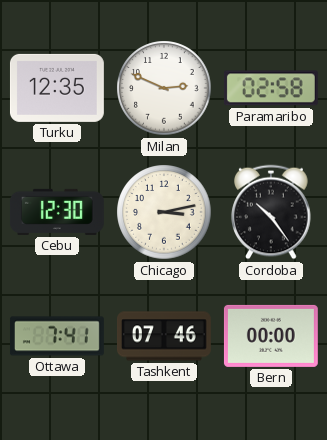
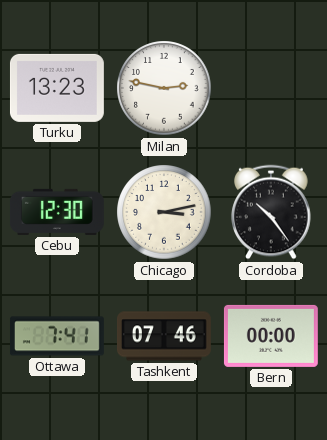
Turku: 12:35 -> 13:23 (57, 88)
Milan: 2:49 -> 2:47 (164, 88)
Paramaribo: 02:58 -> none (271, 88)
